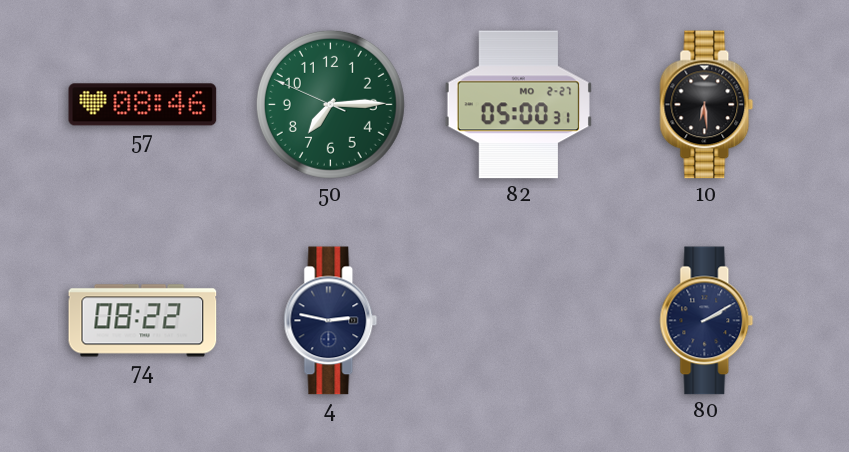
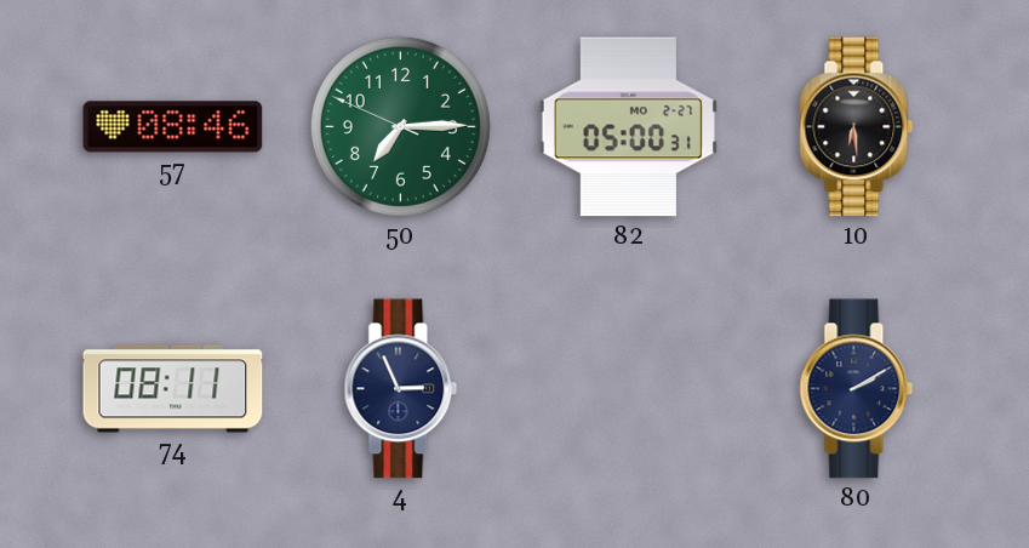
74: 08:22 -> 08:11 (173, 389)
4: 2:47 -> 2:56 (401, 389)
